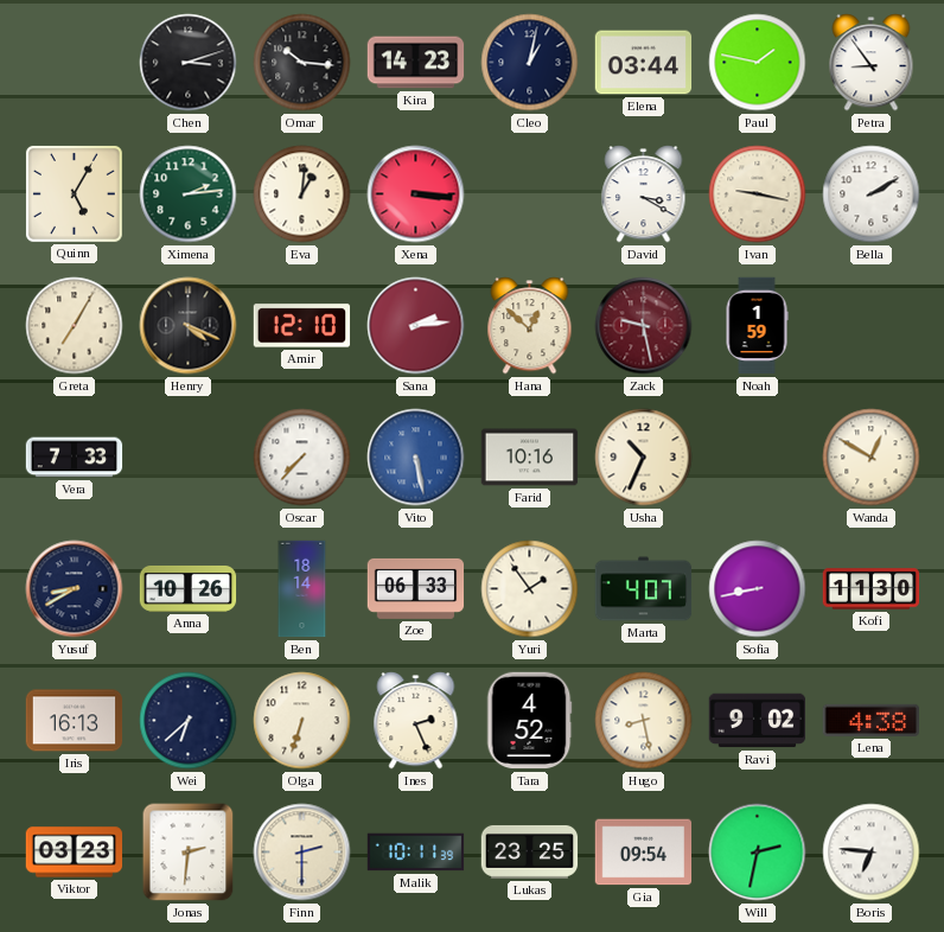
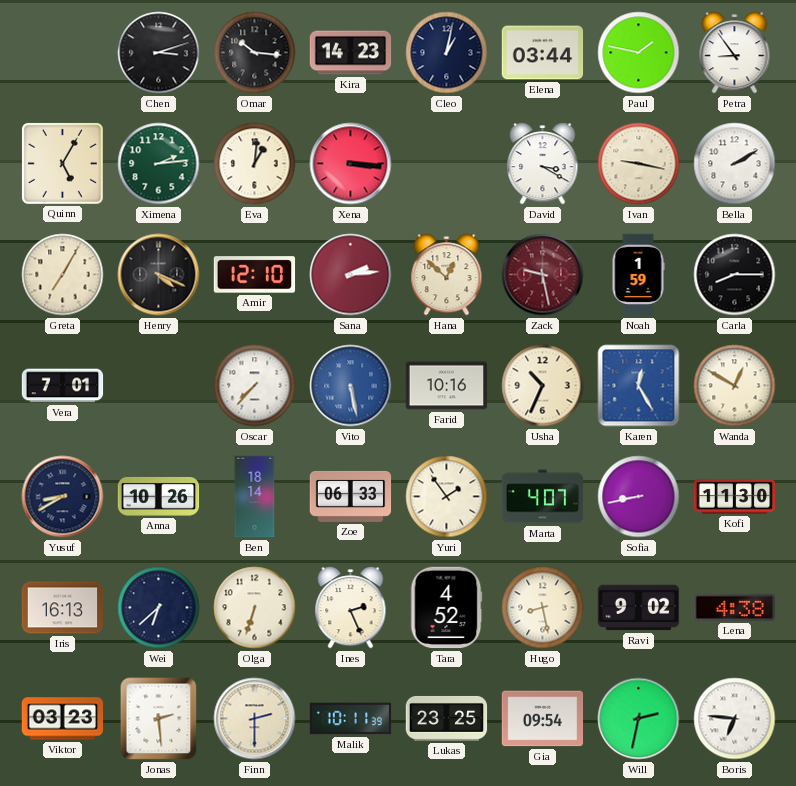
Carla: none -> 8:15 (735, 275)
Vera: 7:33 -> 7:01 (63, 386)
Karen: none -> 12:25 (639, 386)
Jonas: 2:31 -> 2:29 (159, 719)
